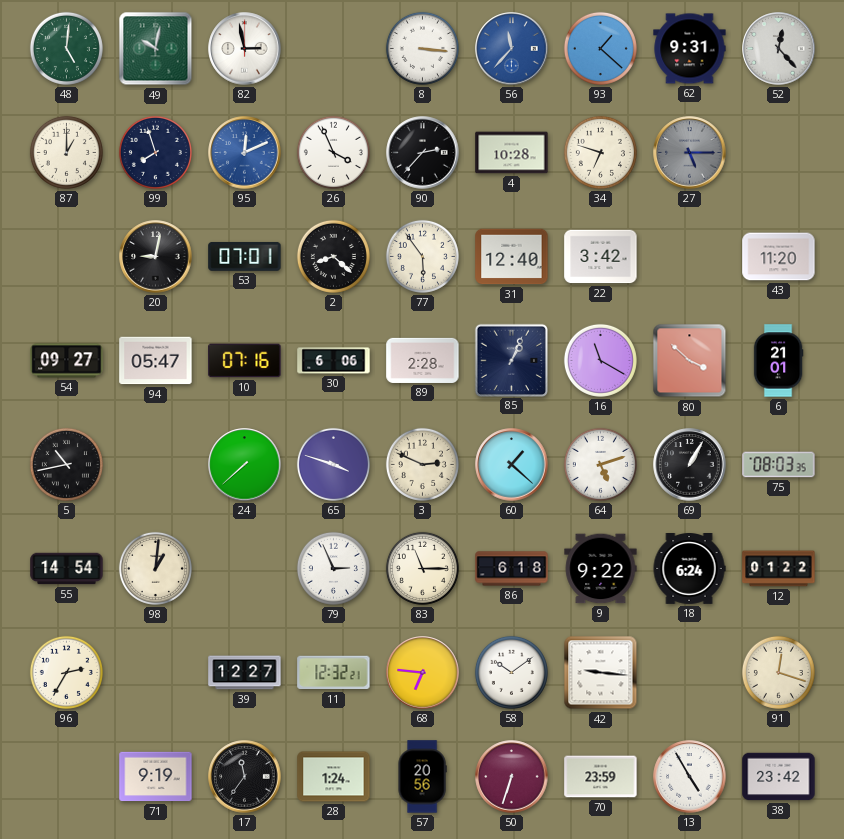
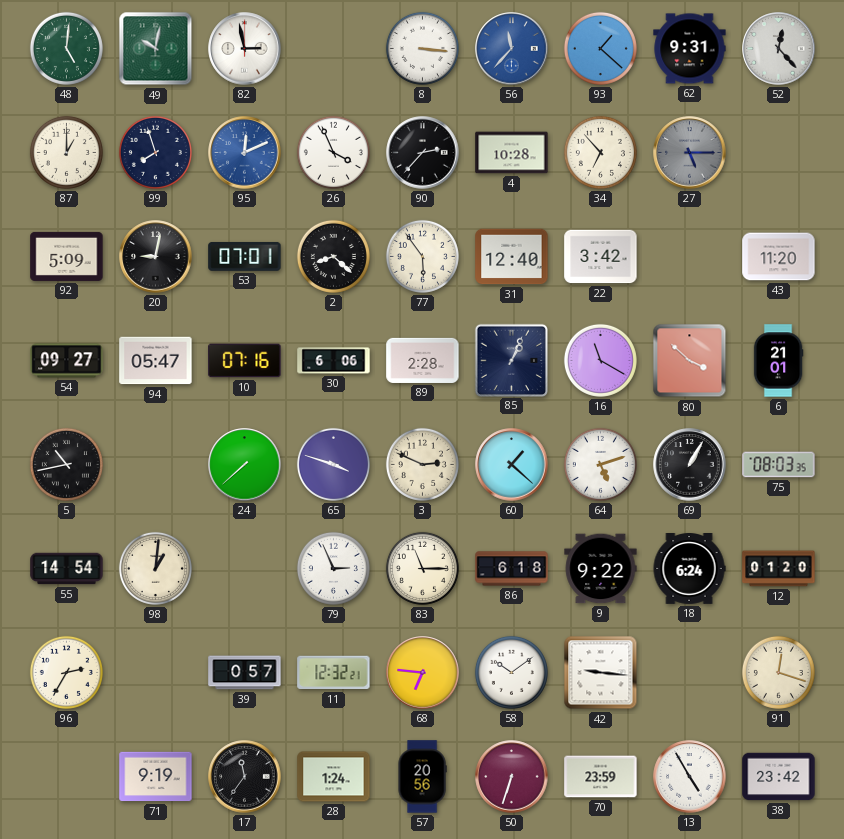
34: 6:48 -> 6:53 (600, 152)
92: none -> 5:09 (67, 256)
12: 01:22 -> 01:20 (779, 569)
39: 12:27 -> 0:57 (245, 673)
